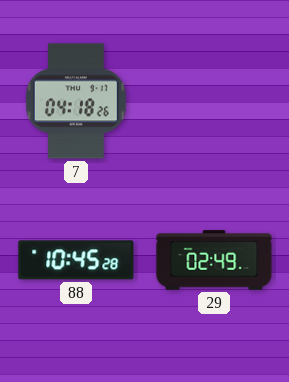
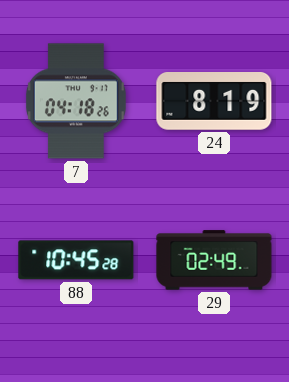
24: none -> 8:19 (214, 102)
